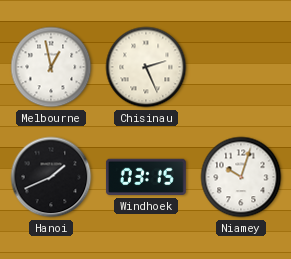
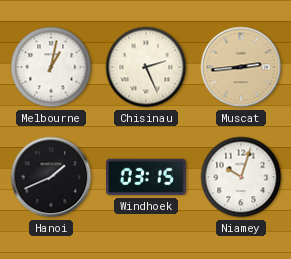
Melbourne: 12:58 -> 1:02 (51, 67)
Muscat: none -> 2:44 (241, 67)
